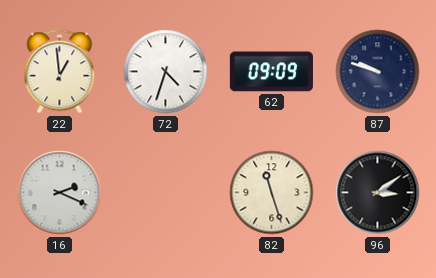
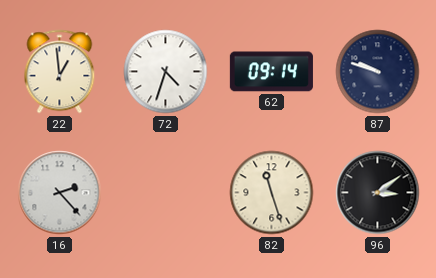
62: 09:09 -> 09:14 (271, 72)
16: 2:19 -> 2:23 (60, 193)
